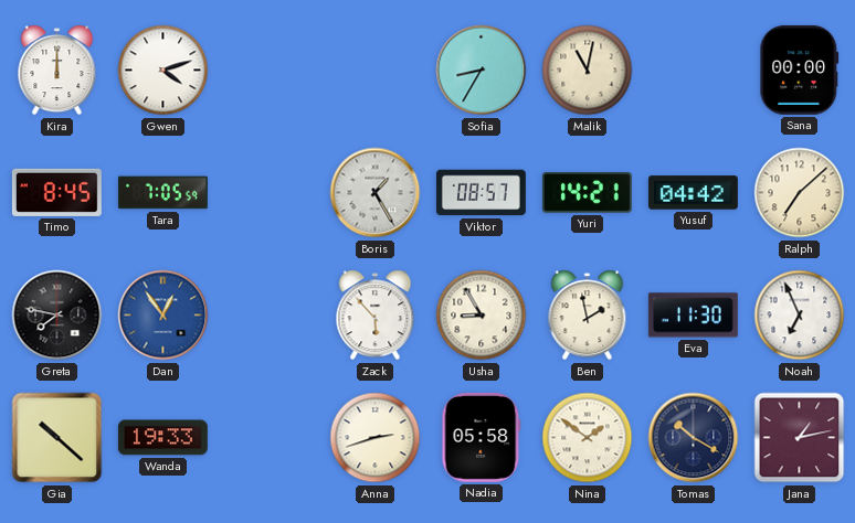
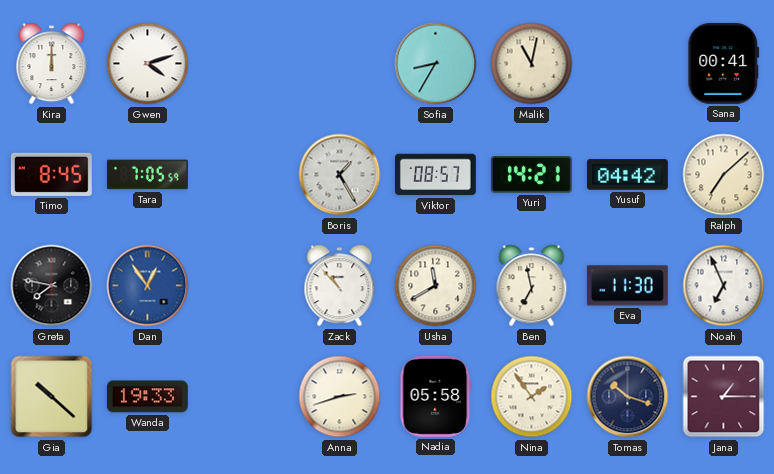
Sana: 00:00 -> 00:41 (724, 63)
Zack: 5:53 -> 10:53 (340, 286)
Usha: 8:55 -> 11:40 (436, 286)
Ben: 1:58 -> 6:58 (532, 286)
Nina: 1:51 -> 1:54 (532, 397)
Tomas: 10:20 -> 10:18 (628, 397)
Jana: 1:13 -> 1:15 (724, 397)
